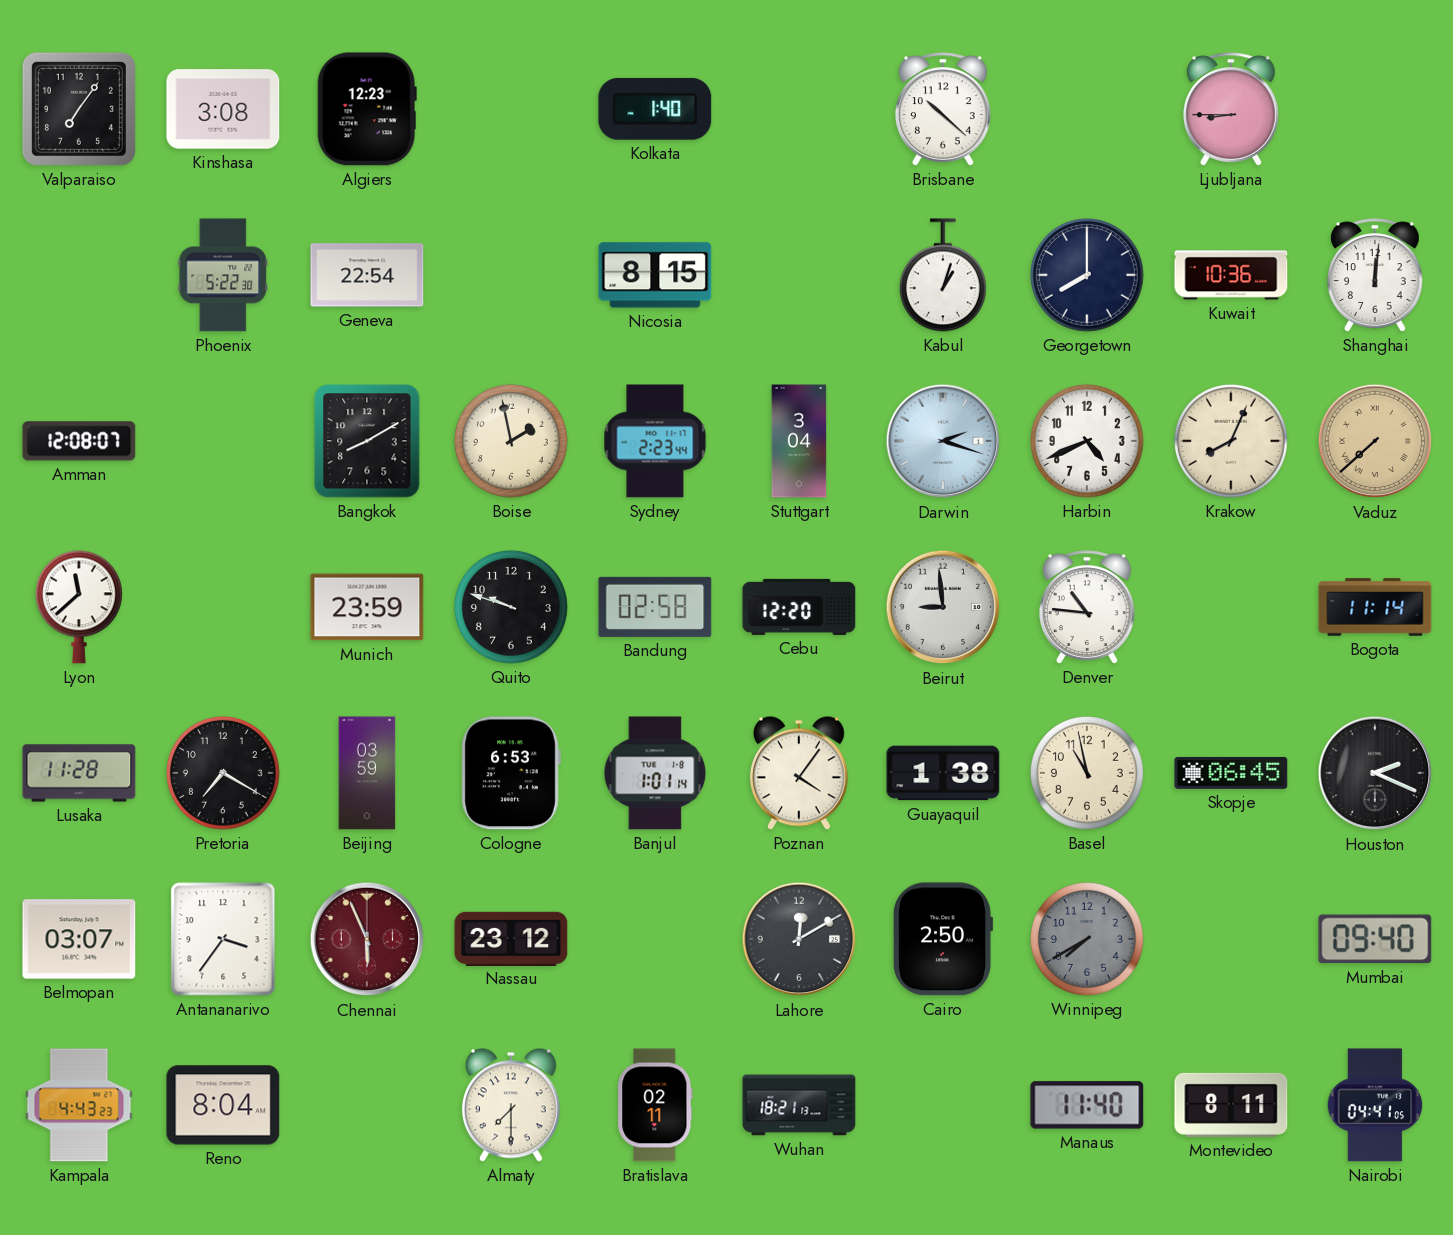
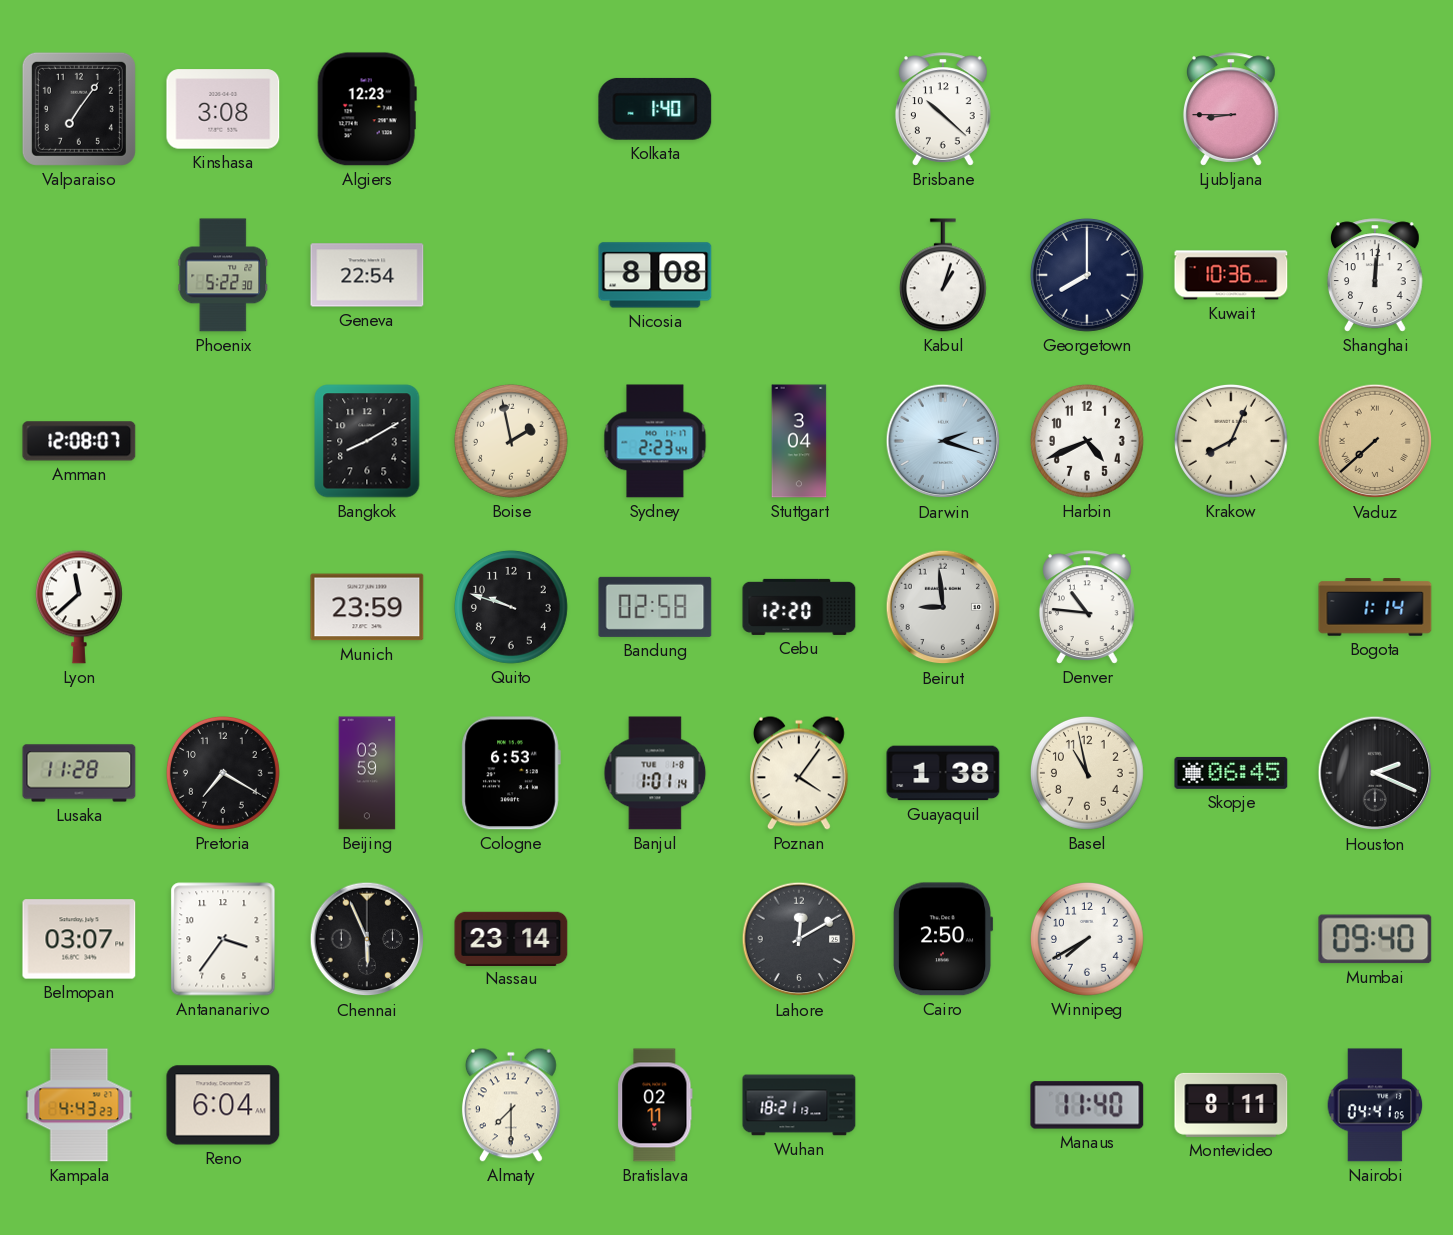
Nicosia: 8:15 -> 8:08 (655, 275)
Bogota: 11:14 -> 1:14 (1375, 607)
Chennai dial: burgundy -> black (367, 939)
Nassau: 23:12 -> 23:14 (511, 938)
Winnipeg dial: grey -> white (1087, 939)
Reno: 8:04 -> 6:04 (223, 1105)
